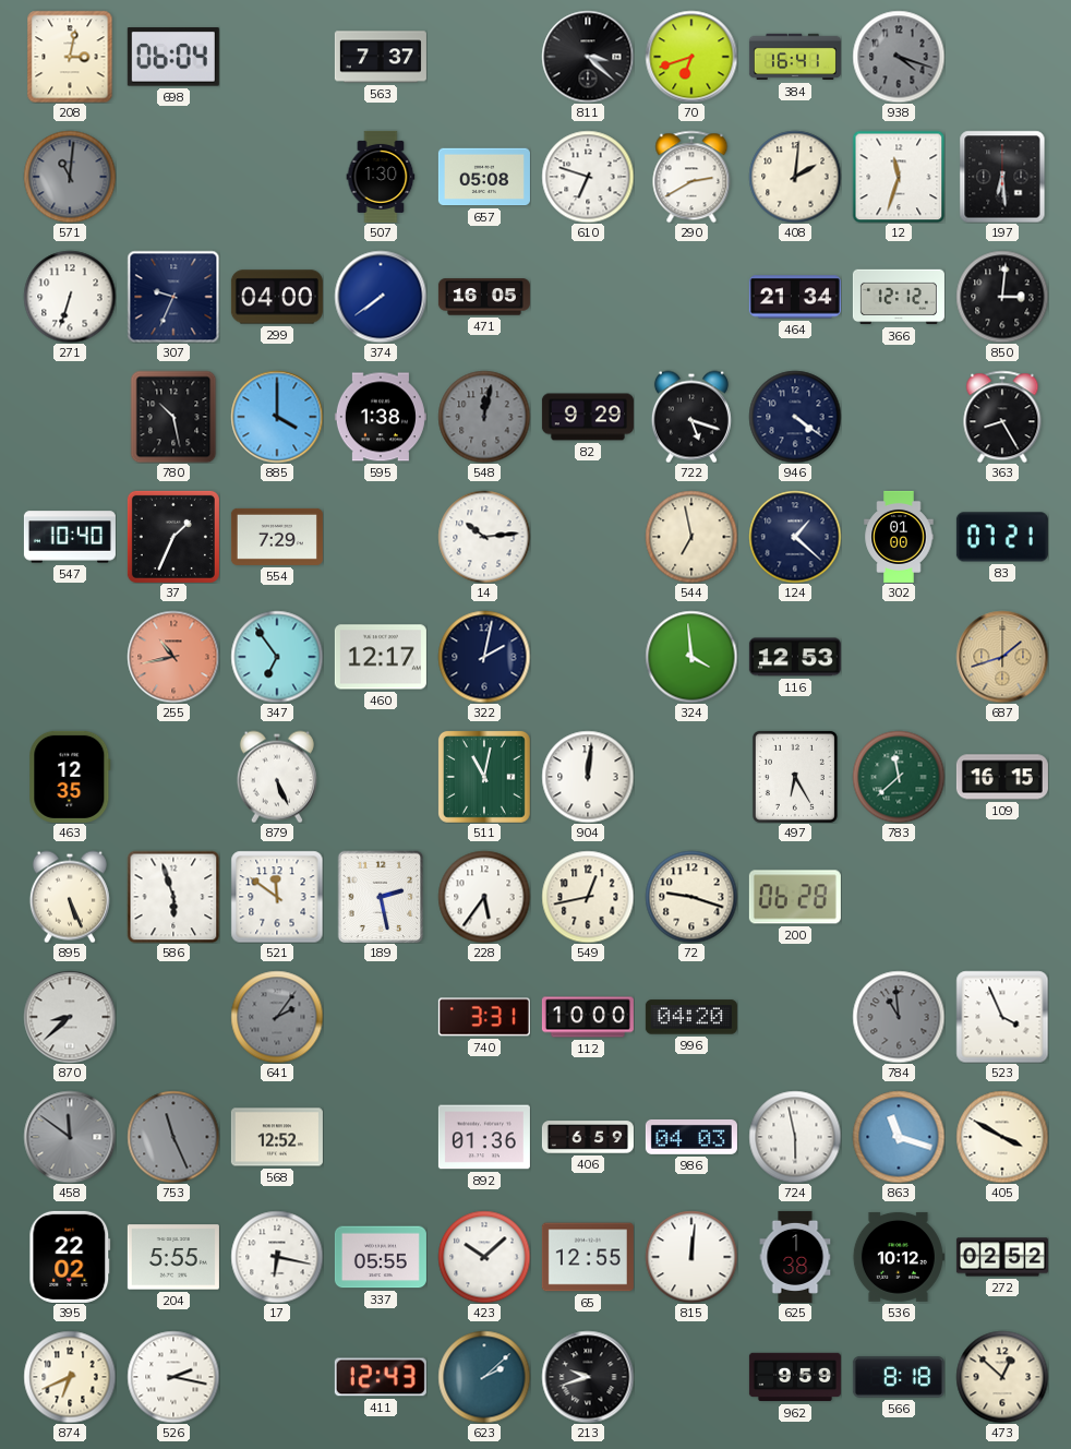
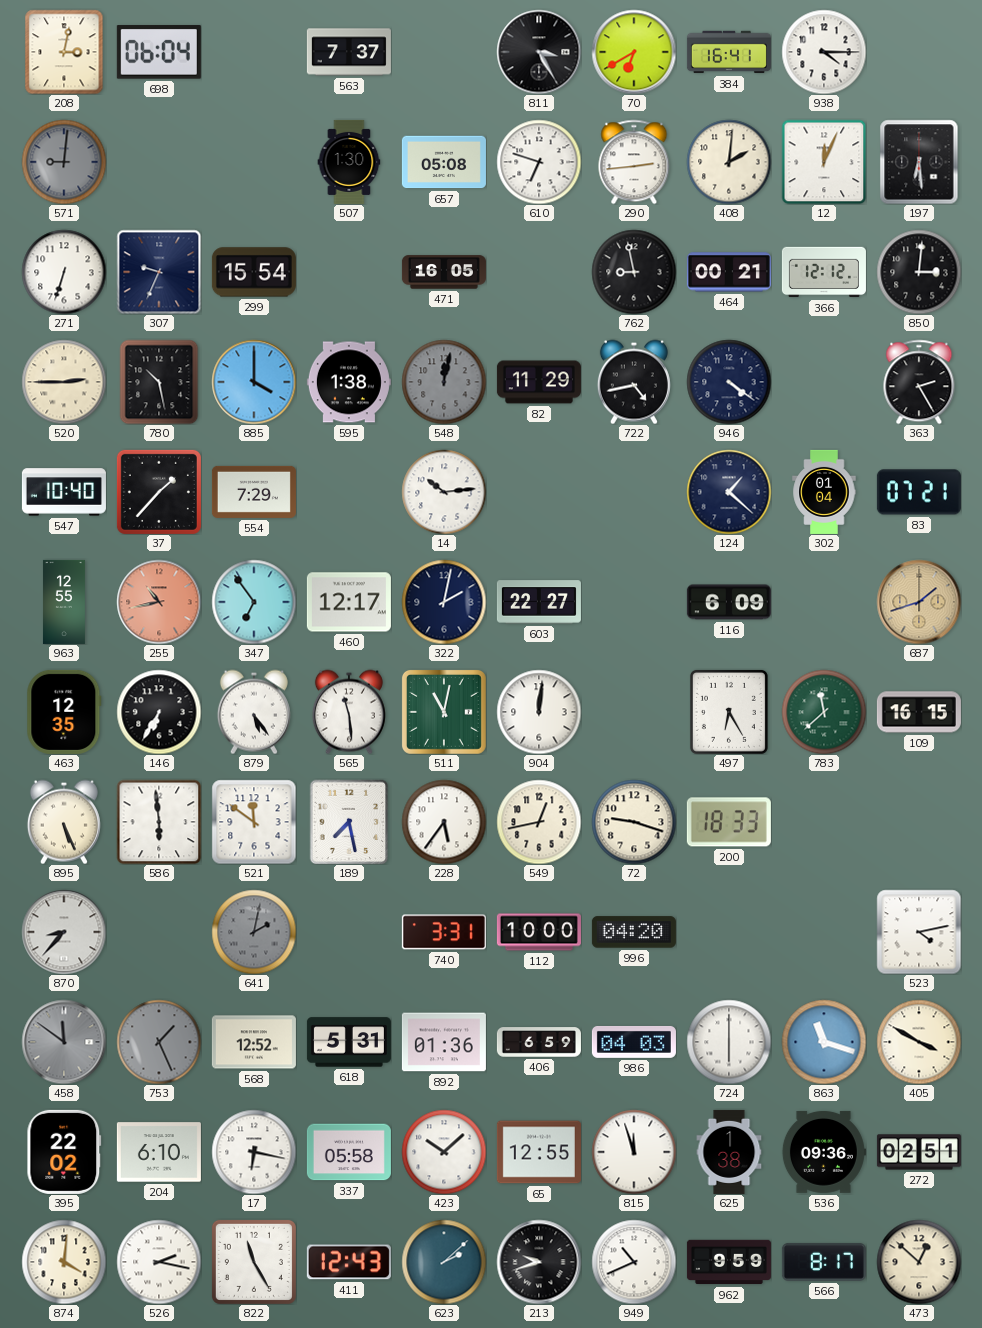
811: 3:22 -> 3:25 (539, 52)
70: 6:42 -> 6:40 (634, 52)
938: 4:18 -> 4:15 (824, 52)
938 dial: grey -> white (824, 52)
571: 11:01 -> 9:01 (64, 162)
290: 2:40 -> 2:44 (634, 162)
12: 11:33 -> 12:04 (824, 162)
299: 04:00 -> 15:54 (254, 272)
374: 7:39 -> none (381, 297)
762: none -> 8:58 (634, 272)
464: 21:34 -> 00:21 (729, 272)
520: none -> 2:45 (64, 382)
82: 9:29 -> 11:29 (539, 382)
722: 5:18 -> 4:43 (634, 382)
363: 8:25 -> 2:25 (919, 382)
37: 1:34 -> 1:37 (159, 492)
544: 6:58 -> none (691, 537)
302: 01:00 -> 01:04 (824, 492)
963: none -> 12:55 (64, 602)
603: none -> 22:27 (539, 602)
324: 3:59 -> none (691, 657)
116: 12:53 -> 6:09 (729, 602)
146: none -> 6:35 (159, 712)
879: 5:26 -> 5:24 (254, 712)
565: none -> 11:29 (349, 712)
586: 5:57 -> 5:59 (159, 822)
189: 2:28 -> 7:28 (349, 822)
200: 06:28 -> 18:33 (729, 822)
870: 8:38 -> 8:37 (64, 932)
641: 2:06 -> 2:02 (254, 932)
784: 10:59 -> none (899, 1017)
523: 3:56 -> 4:13 (919, 932)
753: 11:26 -> 1:26 (159, 1042)
618: none -> 5:31 (349, 1042)
724: 5:58 -> 6:00 (729, 1042)
204: 5:55 -> 6:10 (159, 1152)
337: 05:55 -> 05:58 (349, 1152)
815: 12:01 -> 11:57 (634, 1152)
536: 10:12 -> 09:36 (824, 1152)
272: 02:52 -> 02:51 (919, 1152)
874: 6:41 -> 4:01 (64, 1262)
822: none -> 11:25 (254, 1262)
949: none -> 10:41 (634, 1262)
566: 8:18 -> 8:17 (824, 1262)
